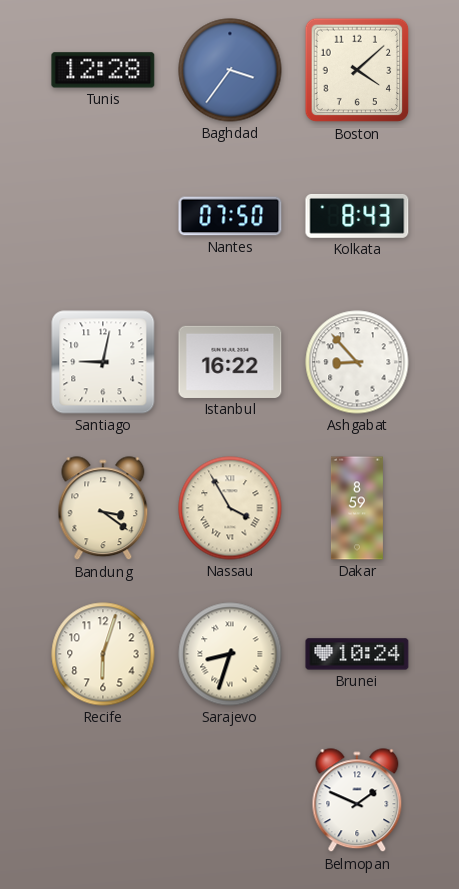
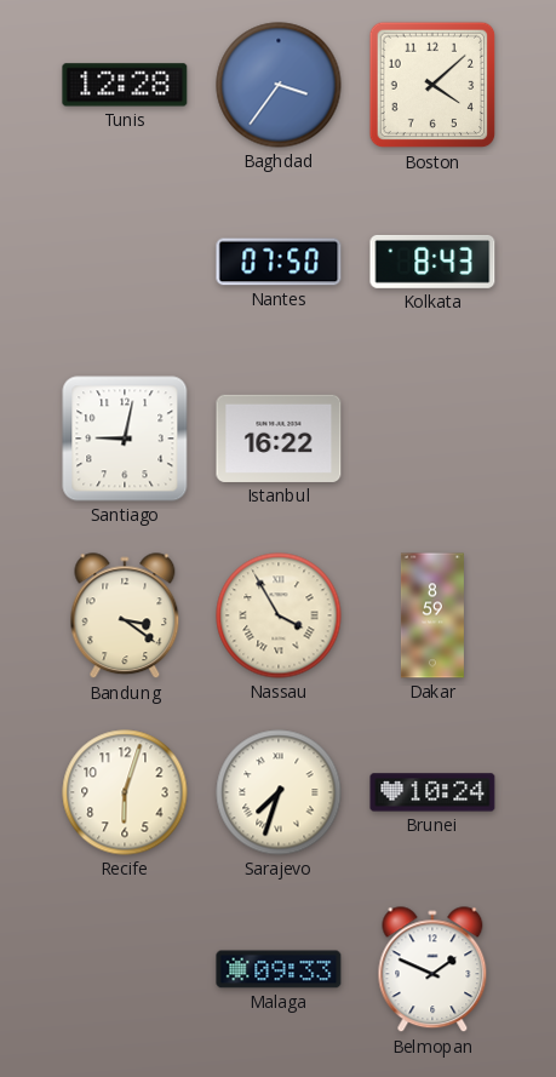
Ashgabat: 8:53 -> none (357, 362)
Sarajevo: 8:33 -> 7:33 (279, 792)
Malaga: none -> 09:33 (279, 969)
